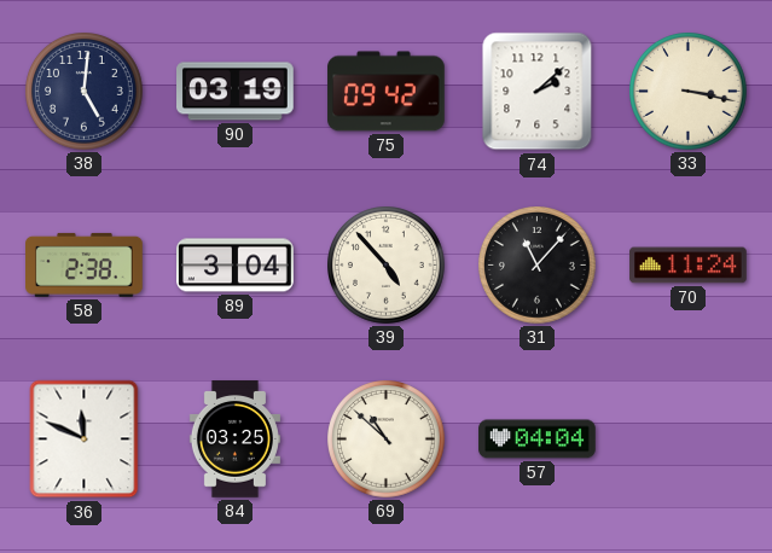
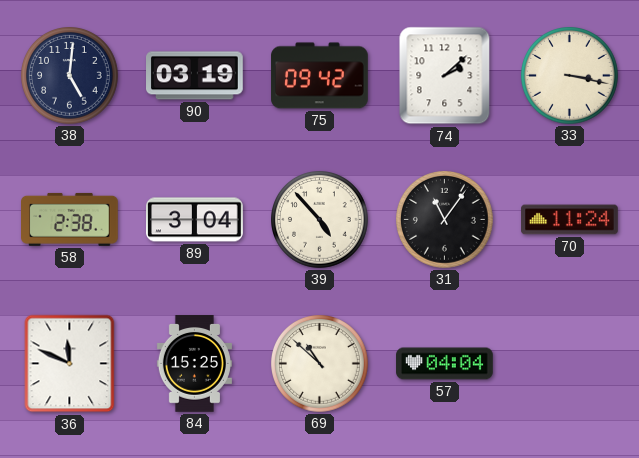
31: 11:07 -> 11:06 (445, 220)
84: 03:25 -> 15:25 (194, 364)
